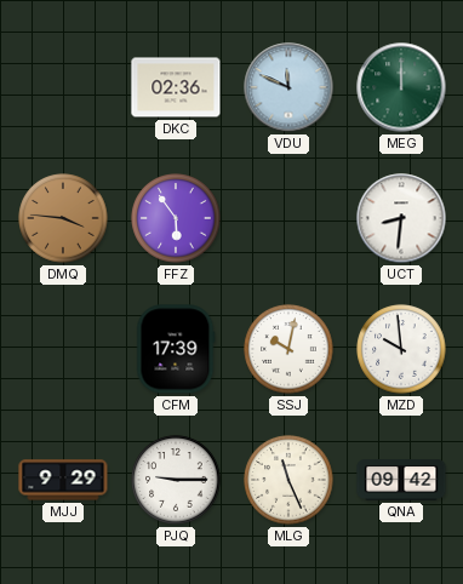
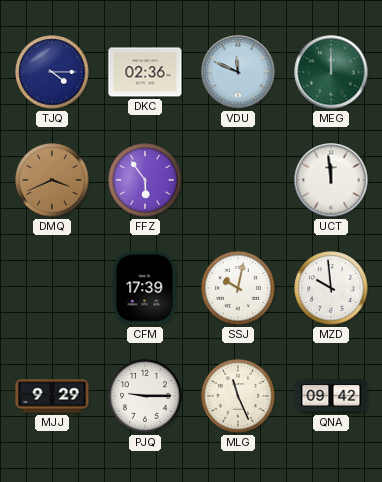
TJQ: none -> 4:15 (52, 72)
DMQ: 3:46 -> 3:41 (52, 180)
UCT: 8:31 -> 11:59 (331, 180)
